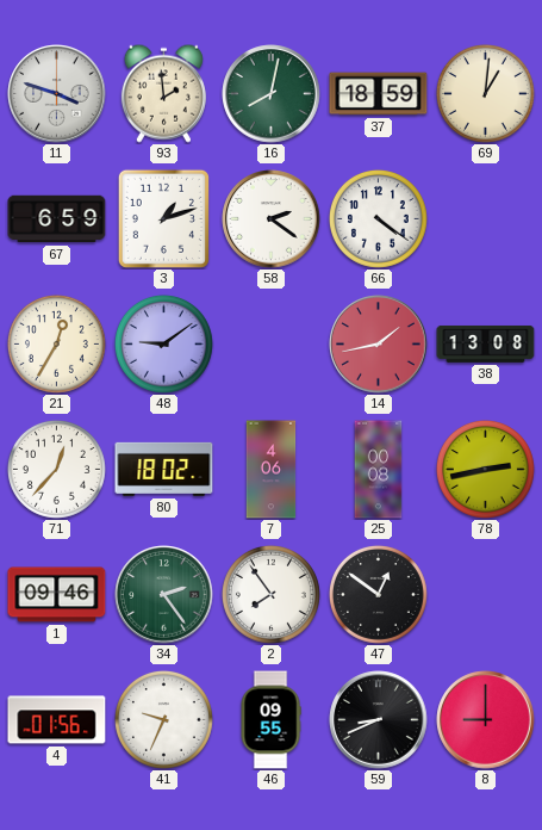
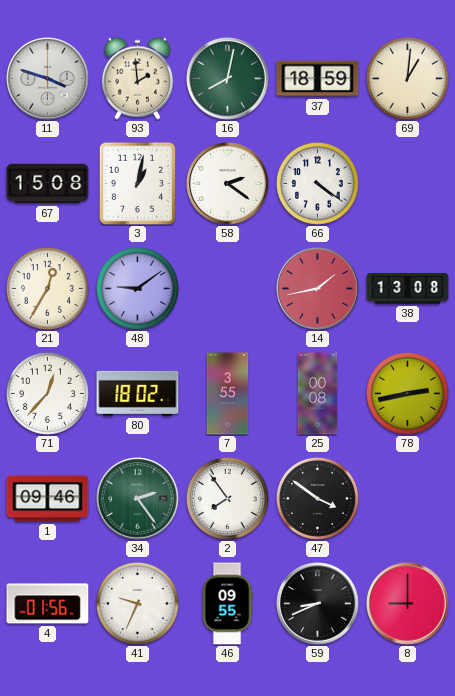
67: 6:59 -> 15:08 (48, 184)
3: 1:12 -> 1:02 (137, 183)
7: 4:06 -> 3:55 (228, 394)
47: 12:51 -> 3:51 (317, 498)
